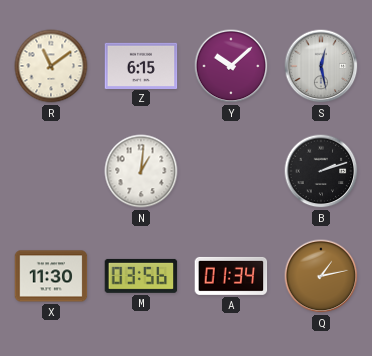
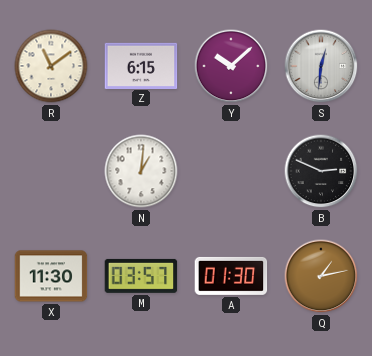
S: 12:28 -> 12:31 (321, 66)
B: 2:12 -> 2:49 (321, 171)
M: 03:56 -> 03:57 (141, 276)
A: 01:34 -> 01:30 (231, 276)
